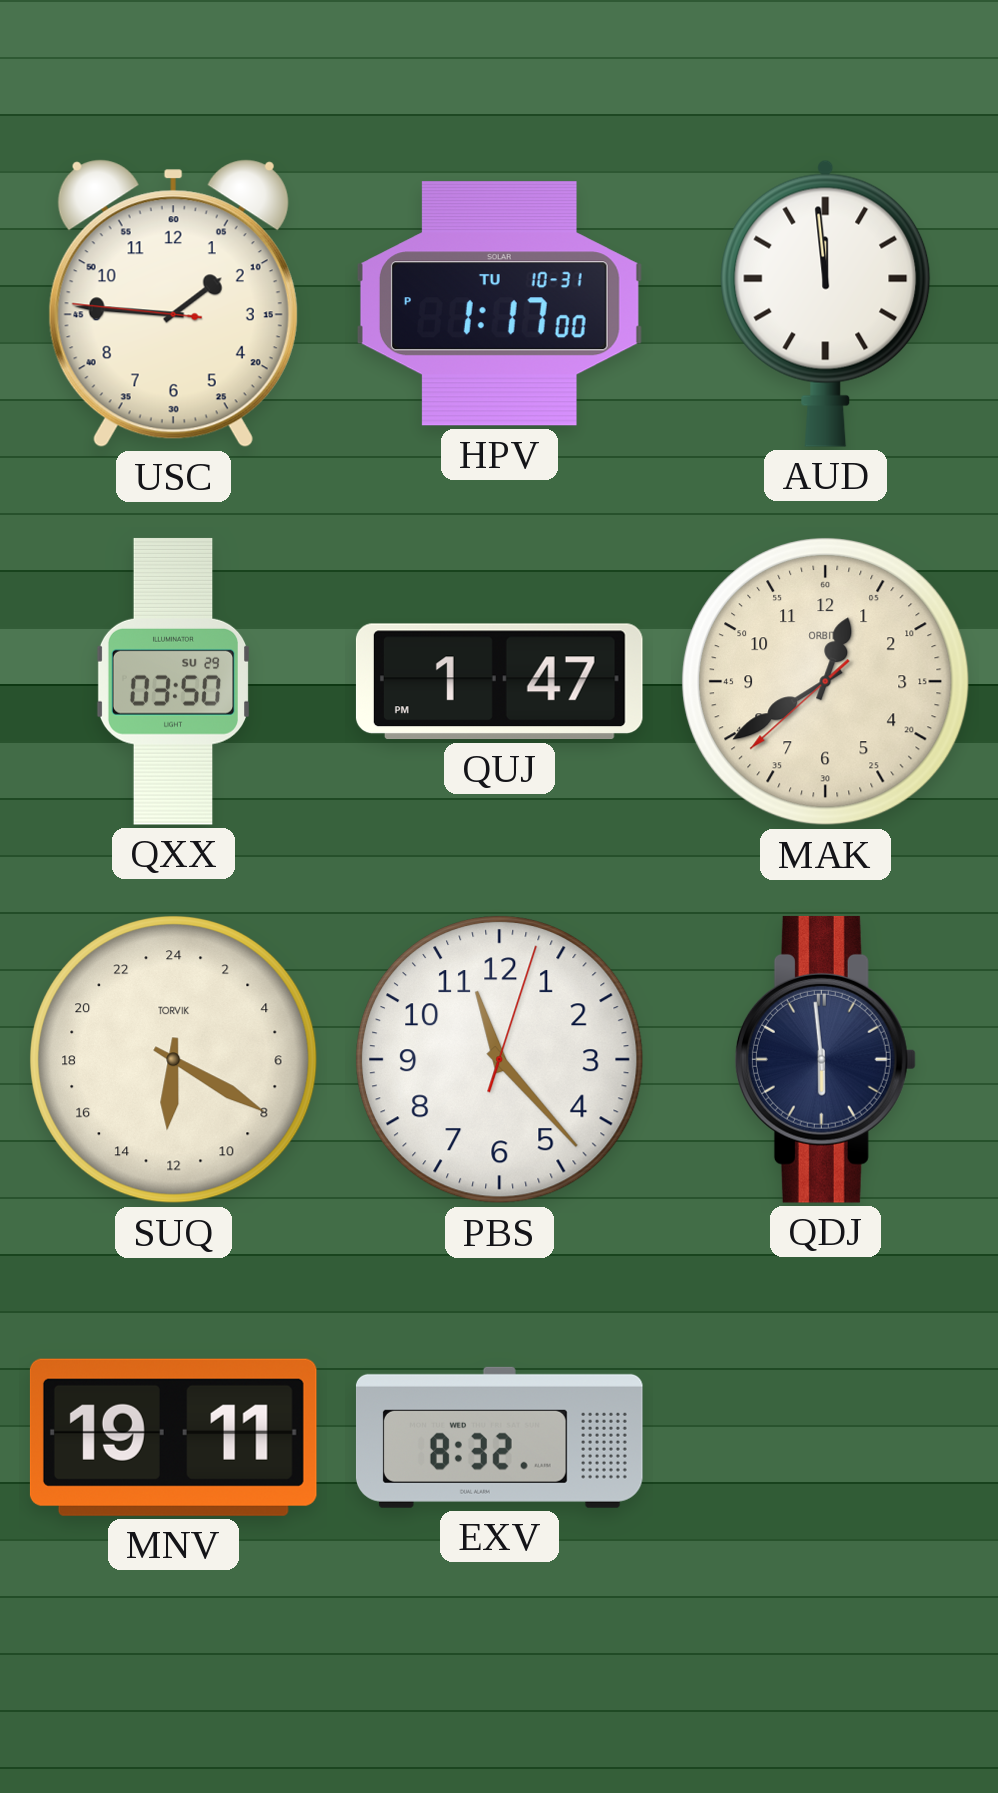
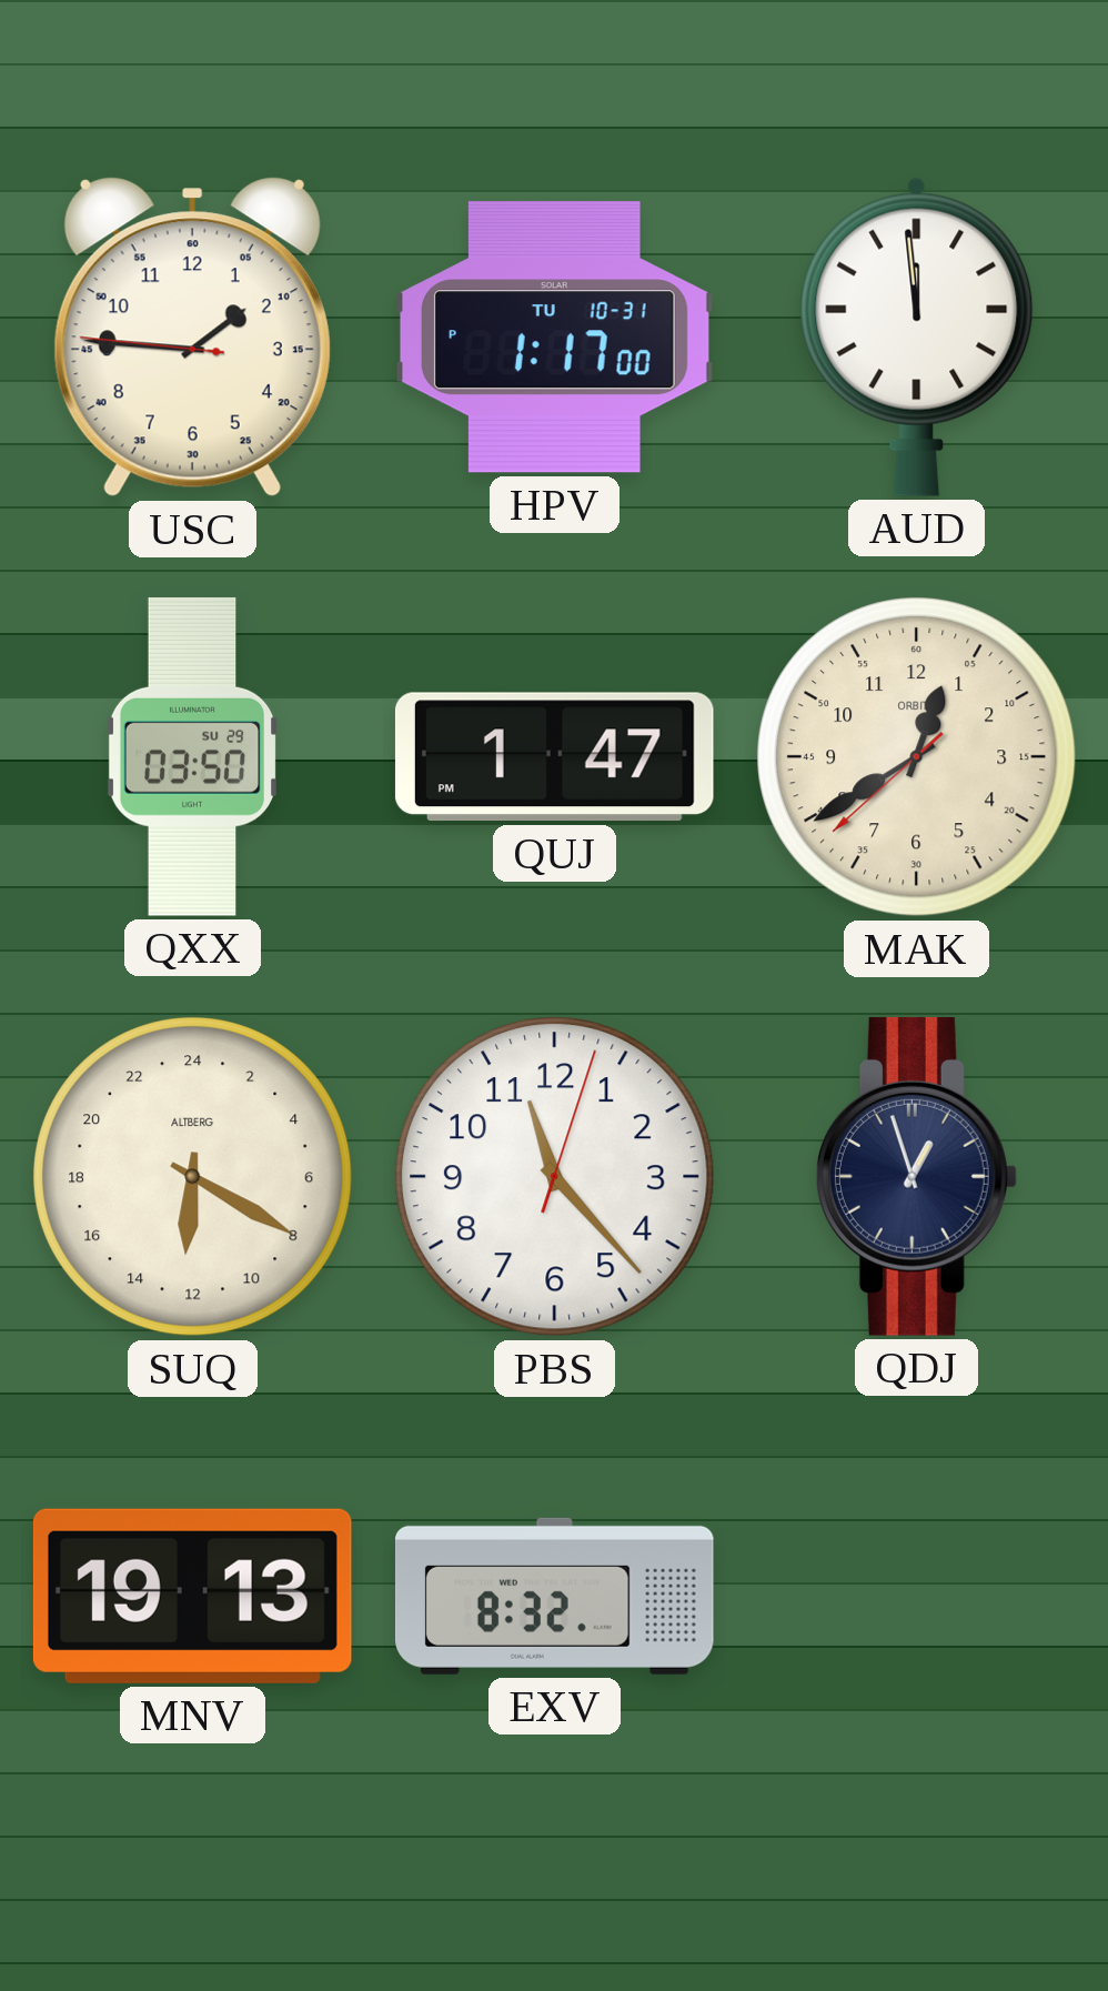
SUQ brand: TORVIK -> ALTBERG (193, 1177)
QDJ: 5:59 -> 12:57 (916, 1176)
MNV: 19:11 -> 19:13 (192, 1596)
